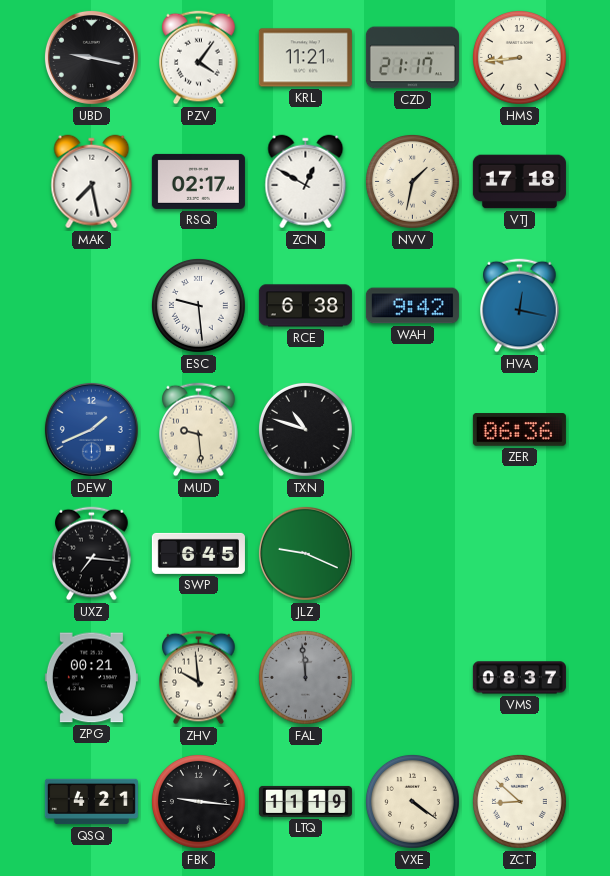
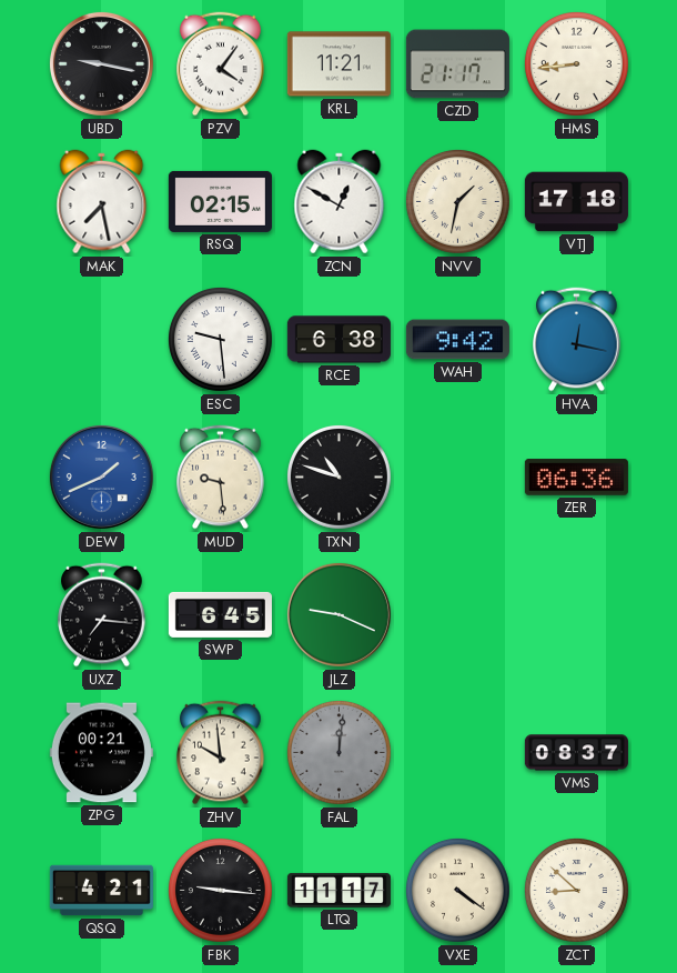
RSQ: 02:17 -> 02:15 (220, 201)
FAL: 11:59 -> 12:01 (338, 752)
LTQ: 11:19 -> 11:17 (338, 890)
